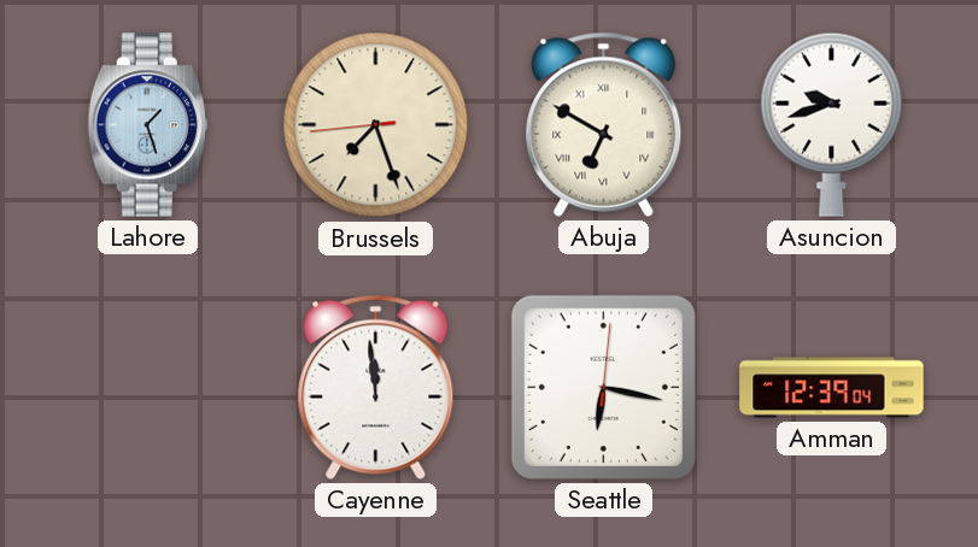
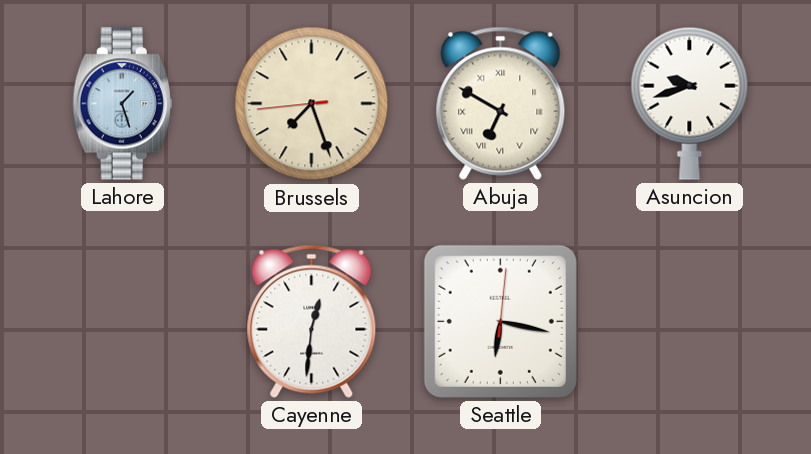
Cayenne: 11:59 -> 12:31 (312, 321)
Amman: 12:39 -> none (832, 388)
